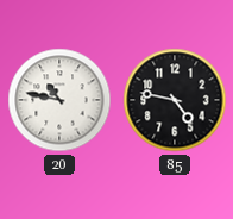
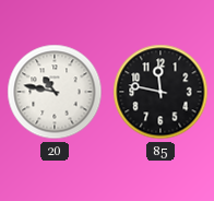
85: 4:47 -> 11:47 (160, 92)
